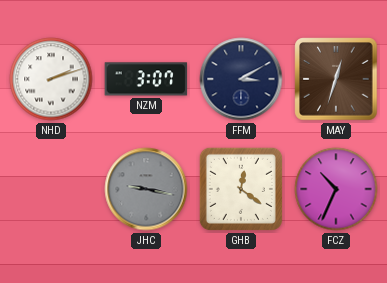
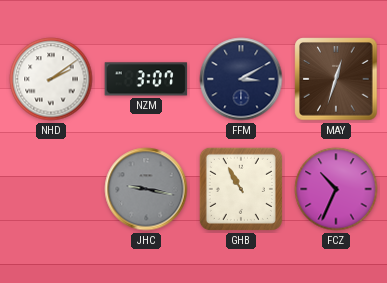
NHD: 2:12 -> 2:09 (51, 79)
GHB: 12:21 -> 10:55 (241, 189)
